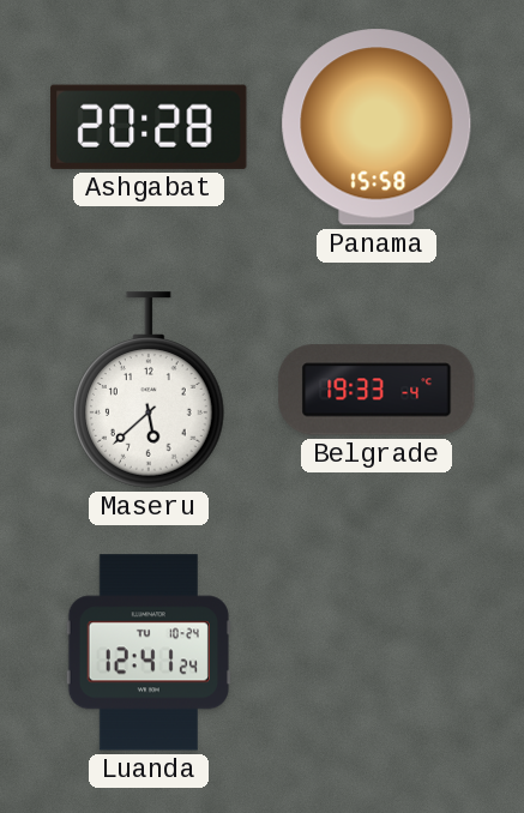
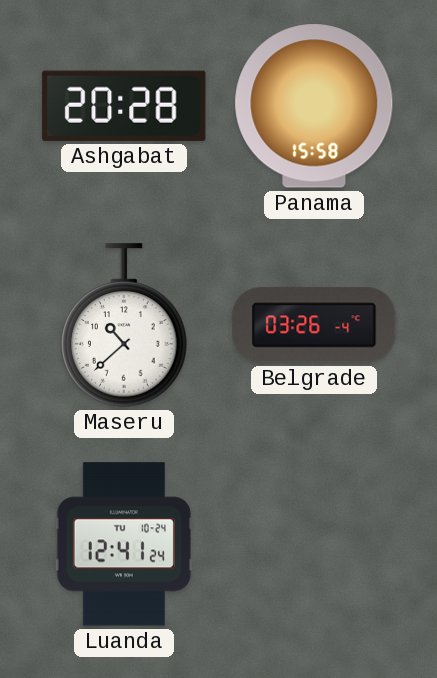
Maseru: 5:38 -> 10:38 (125, 325)
Belgrade: 19:33 -> 03:26 (314, 325)
